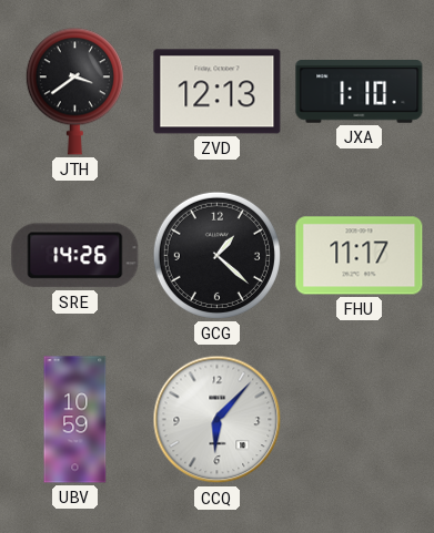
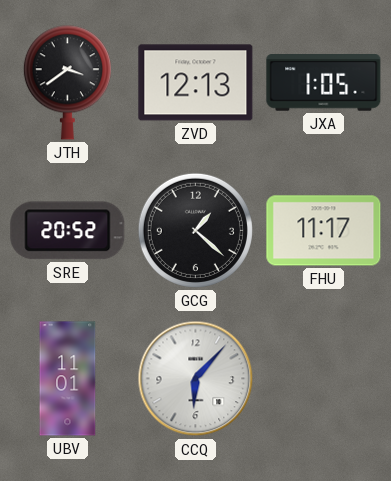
JXA: 1:10 -> 1:05 (324, 83)
SRE: 14:26 -> 20:52 (68, 231)
UBV: 10:59 -> 11:01 (68, 379)
